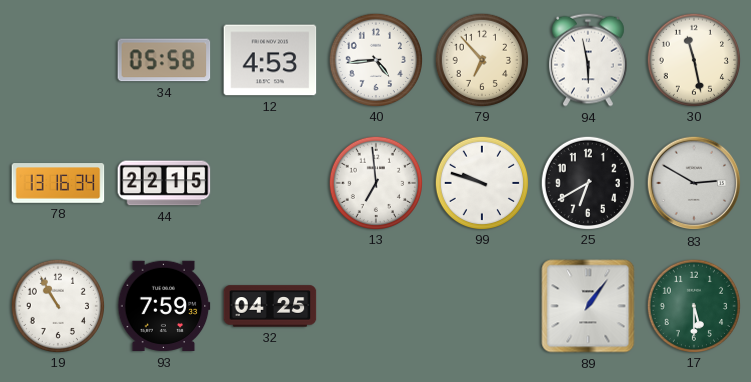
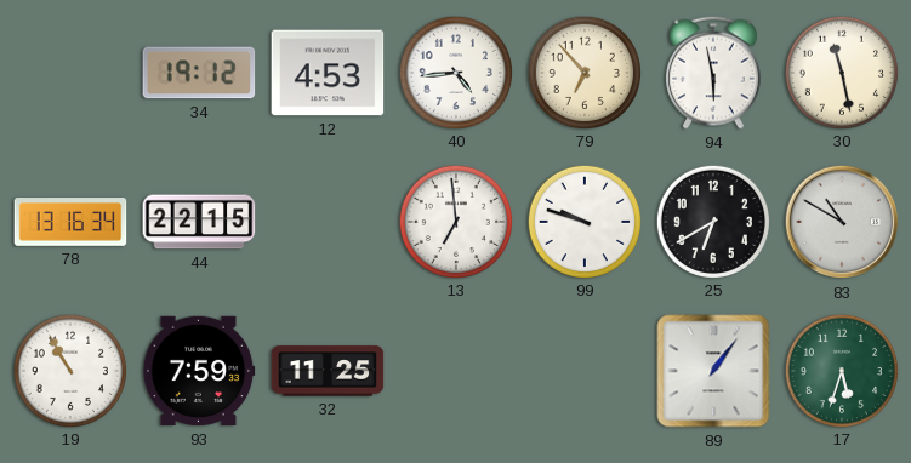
34: 05:58 -> 19:12 (199, 73)
83: 2:50 -> 10:50 (842, 222)
32: 04:25 -> 11:25 (328, 371)
17: 5:30 -> 5:33 (841, 370)
